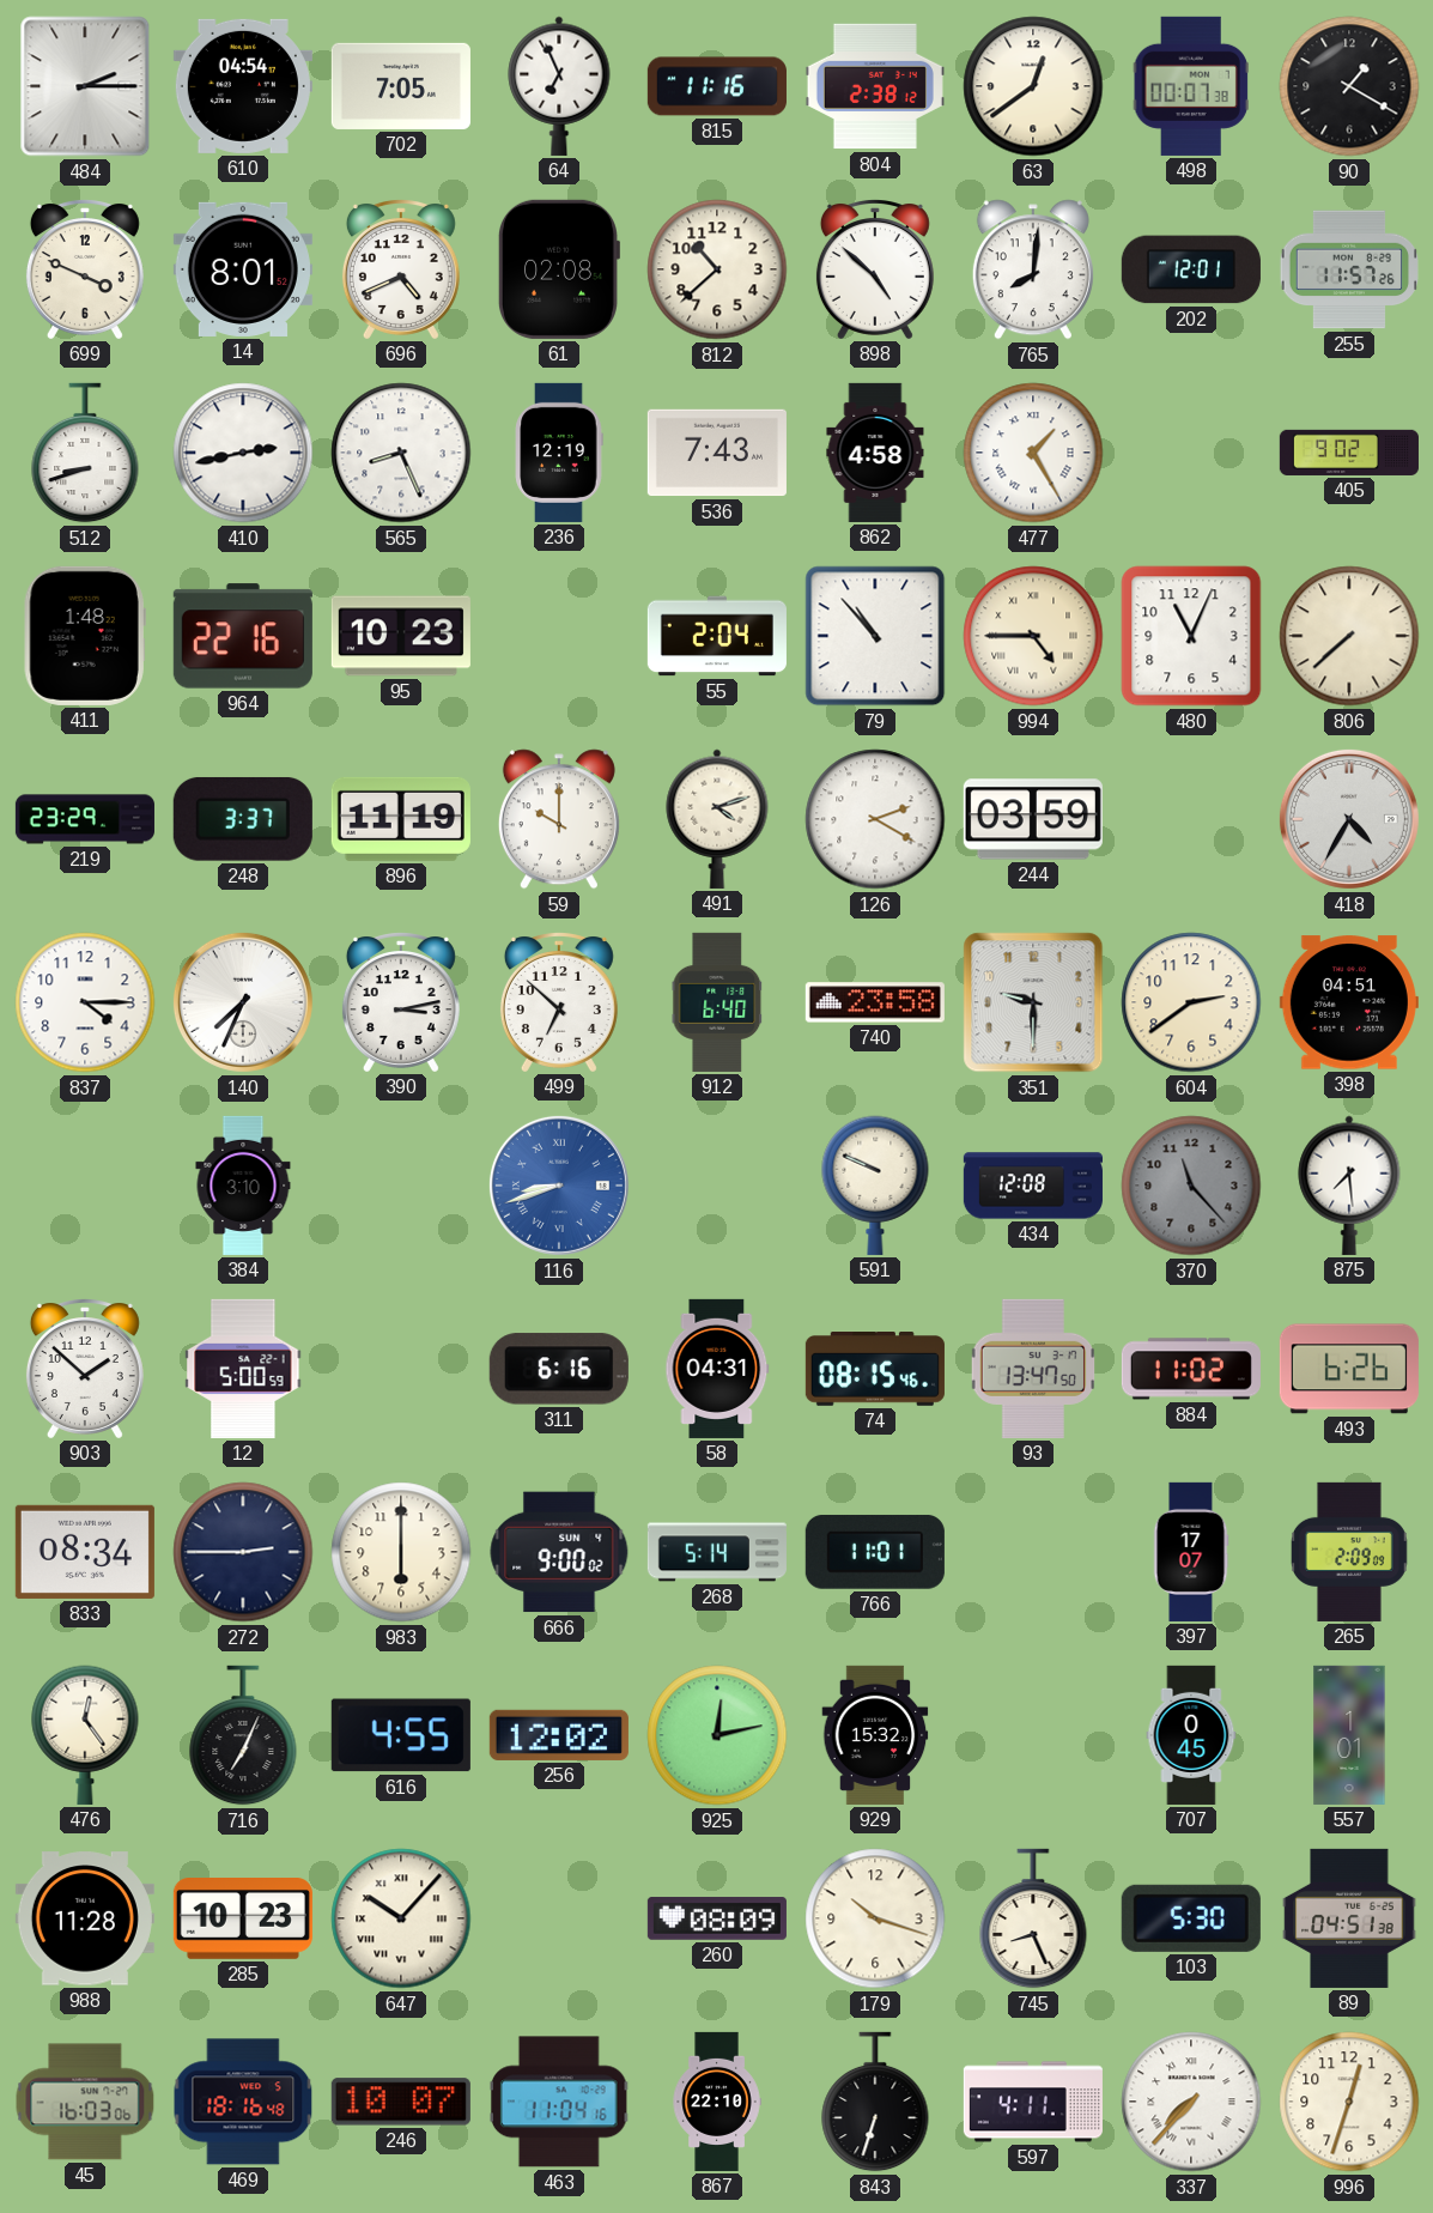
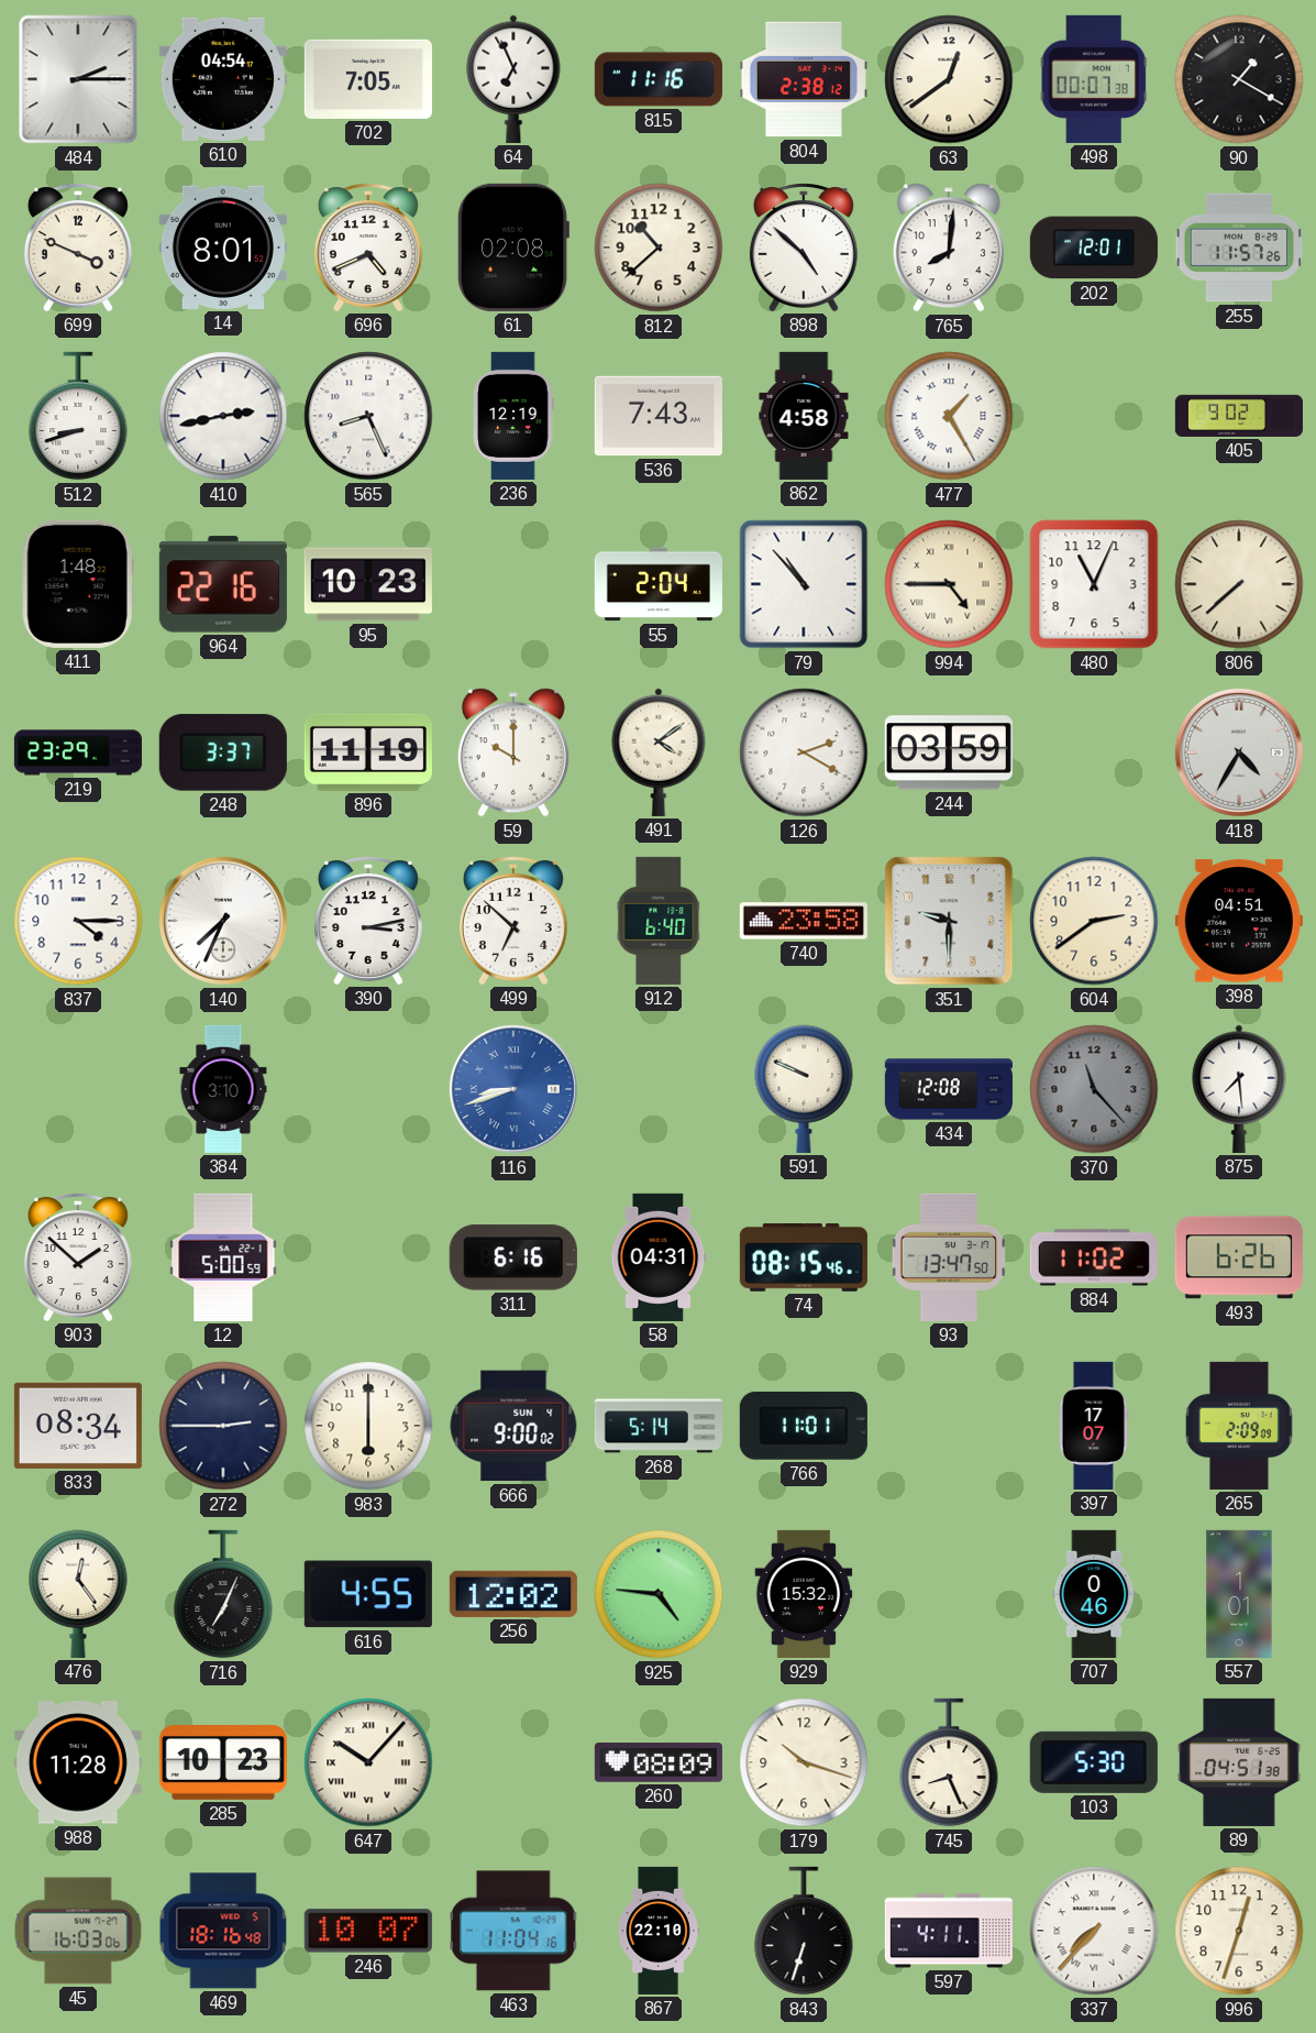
491: 4:12 -> 4:09 (659, 752)
925: 12:13 -> 4:46 (659, 1594)
707: 0:45 -> 0:46 (1094, 1594)
